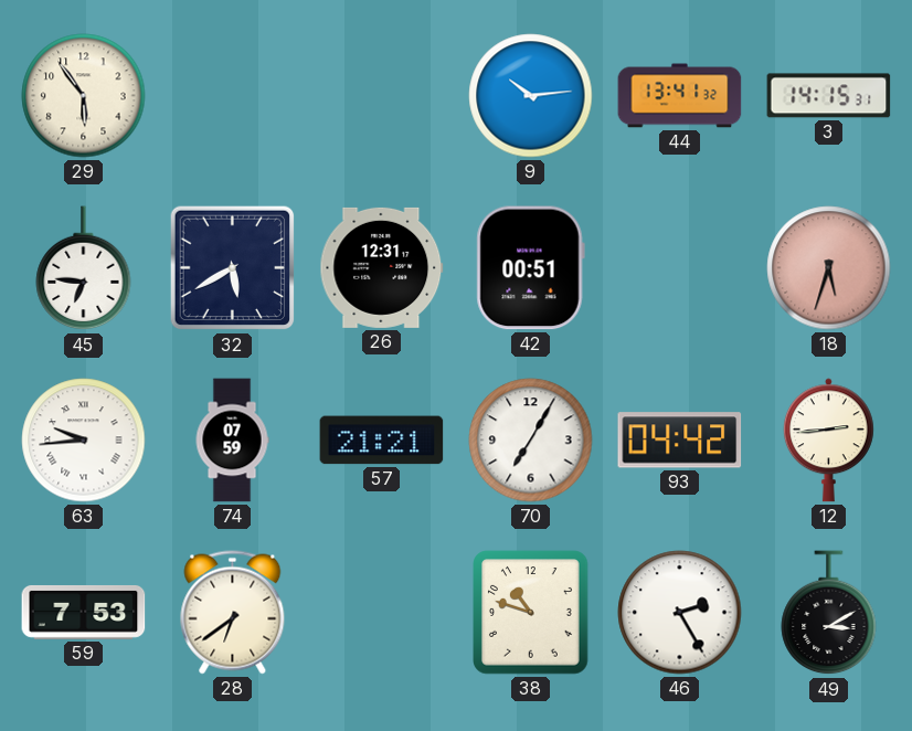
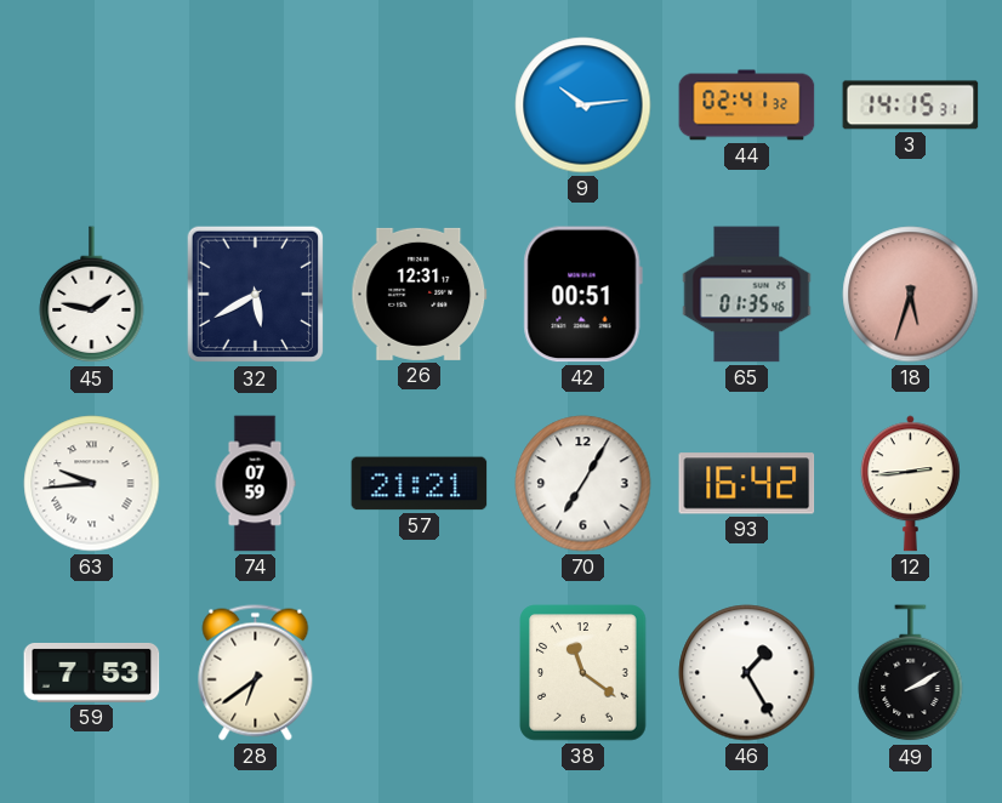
29: 5:54 -> none (84, 96)
44: 13:41 -> 02:41 (747, 106)
45: 6:46 -> 1:47 (92, 295)
65: none -> 01:35 (747, 295)
93: 04:42 -> 16:42 (747, 484)
38: 10:48 -> 11:21 (583, 673)
46: 2:25 -> 1:25 (747, 673)
49: 3:10 -> 2:10 (911, 673)
